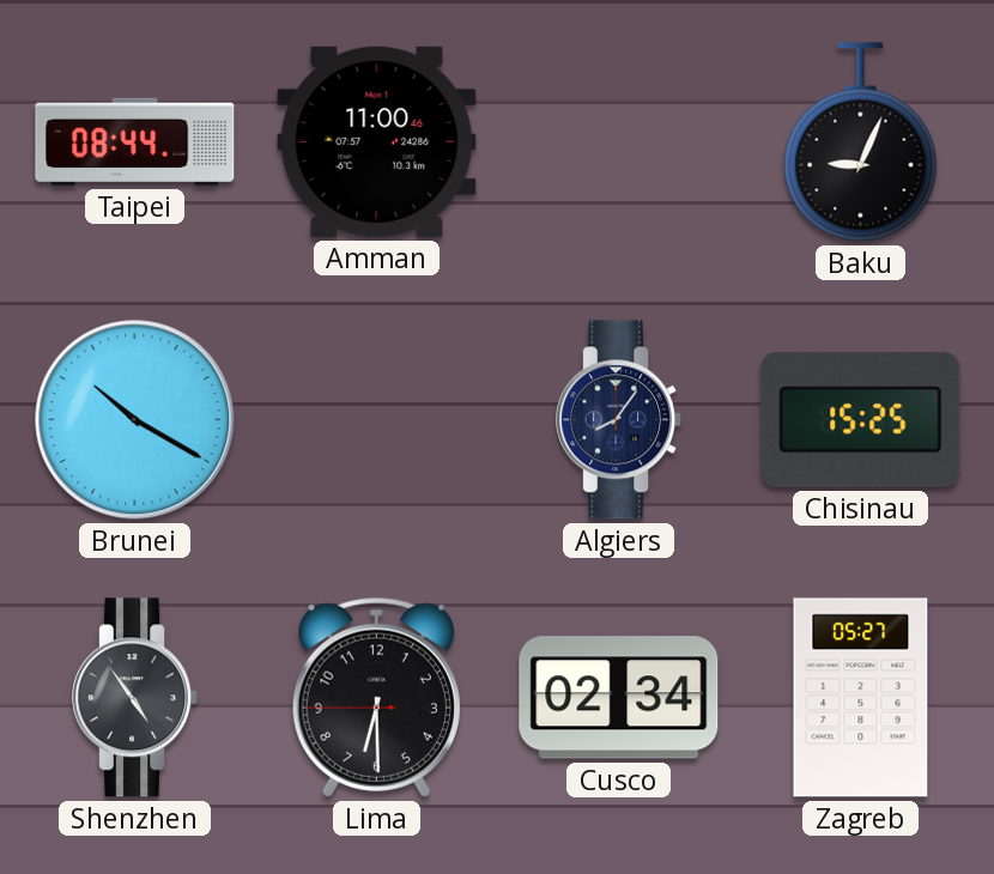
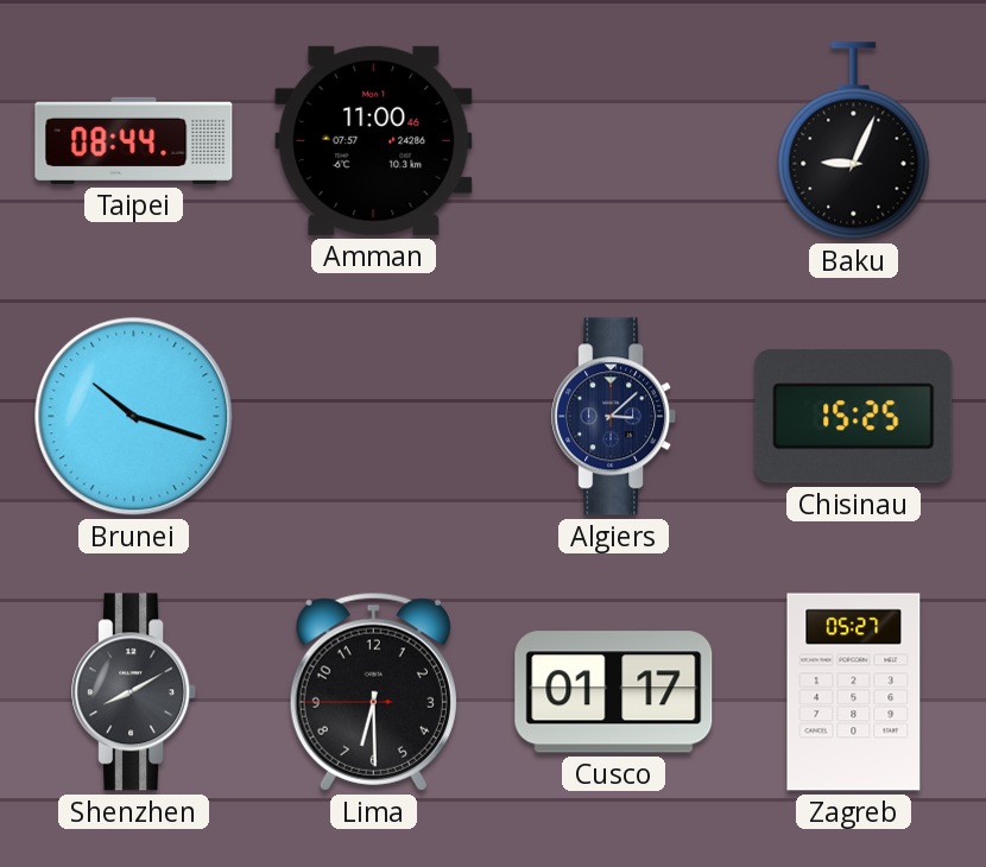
Brunei: 10:20 -> 10:18 (134, 417)
Algiers: 8:06 -> 3:08 (614, 417)
Shenzhen: 4:54 -> 8:10 (134, 692)
Cusco: 02:34 -> 01:17 (614, 692)
